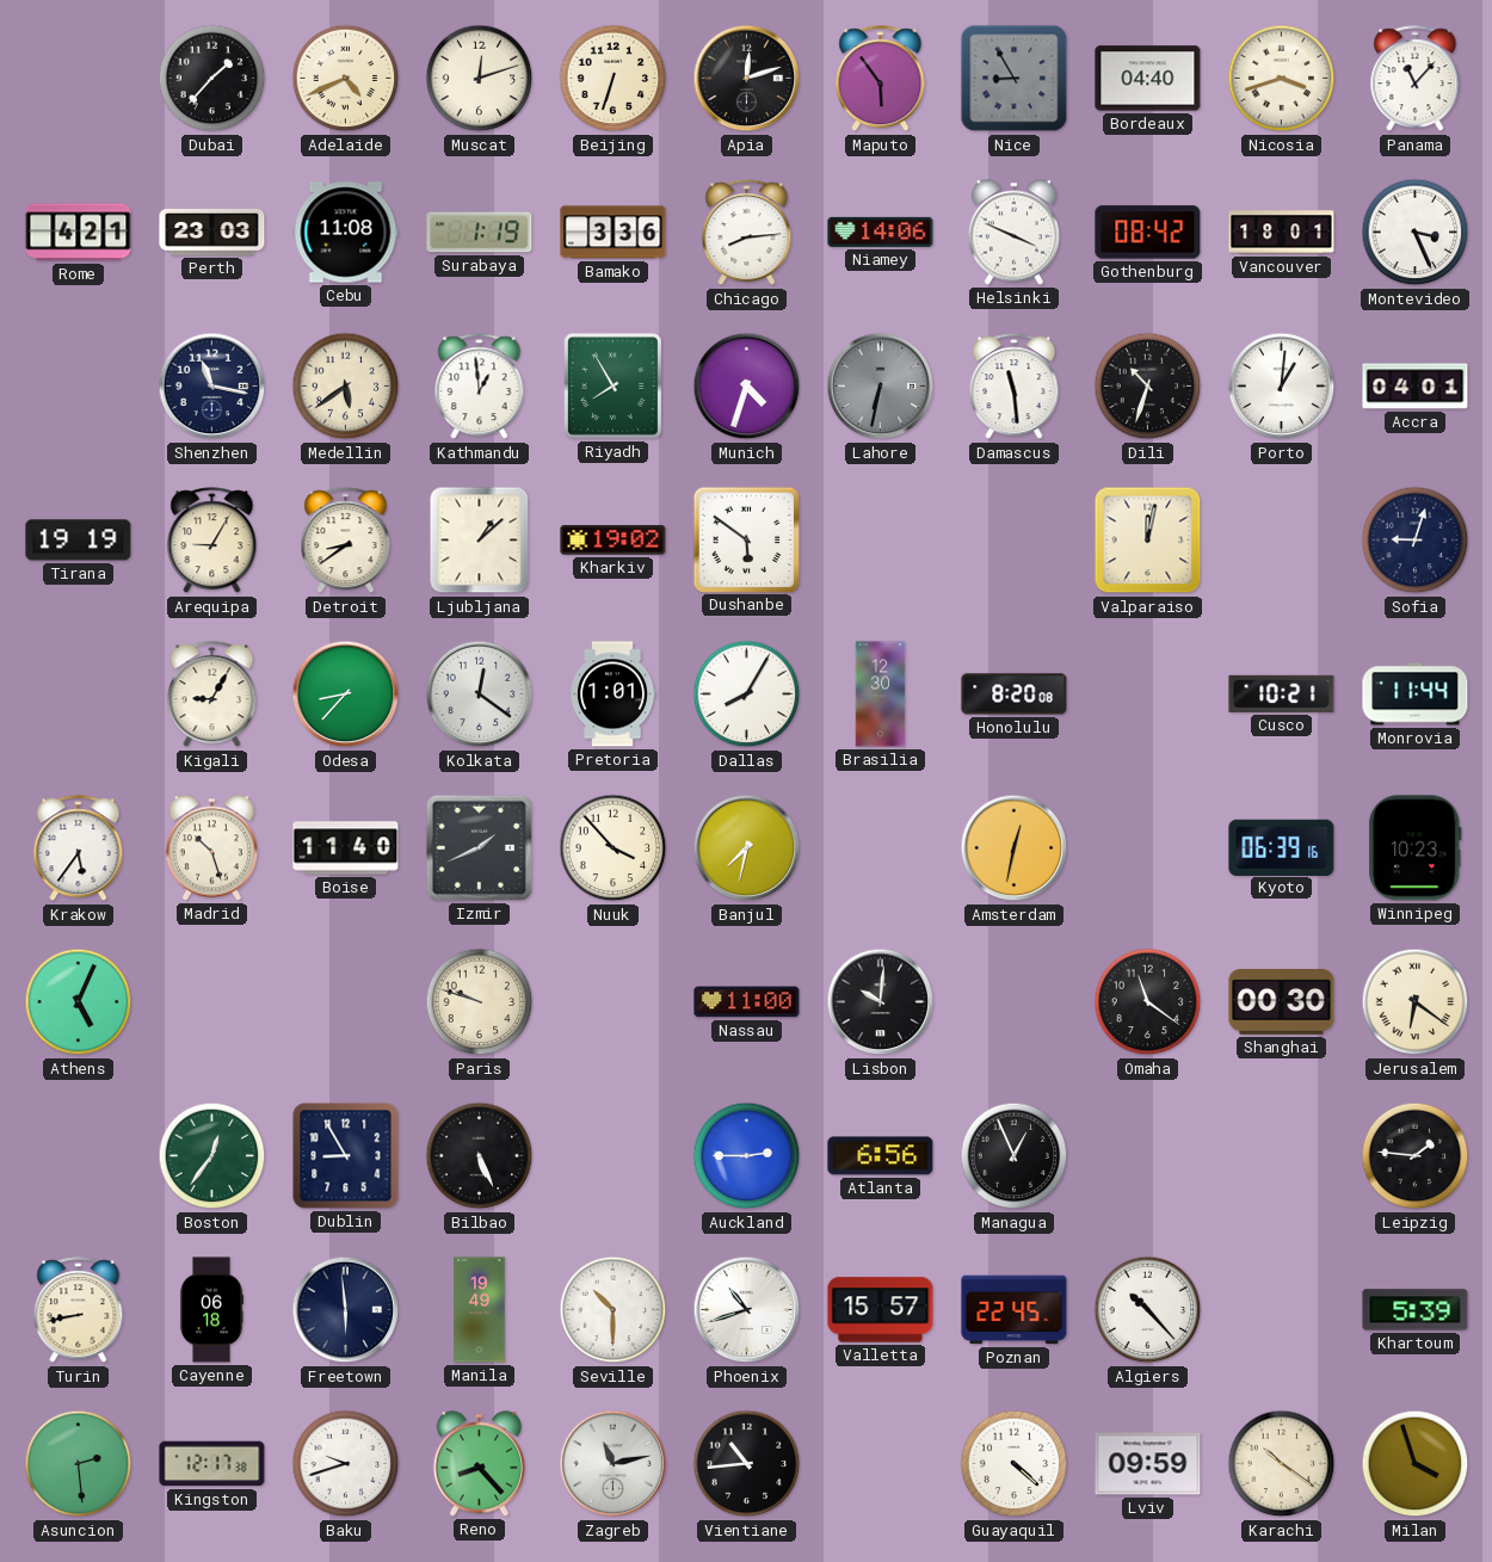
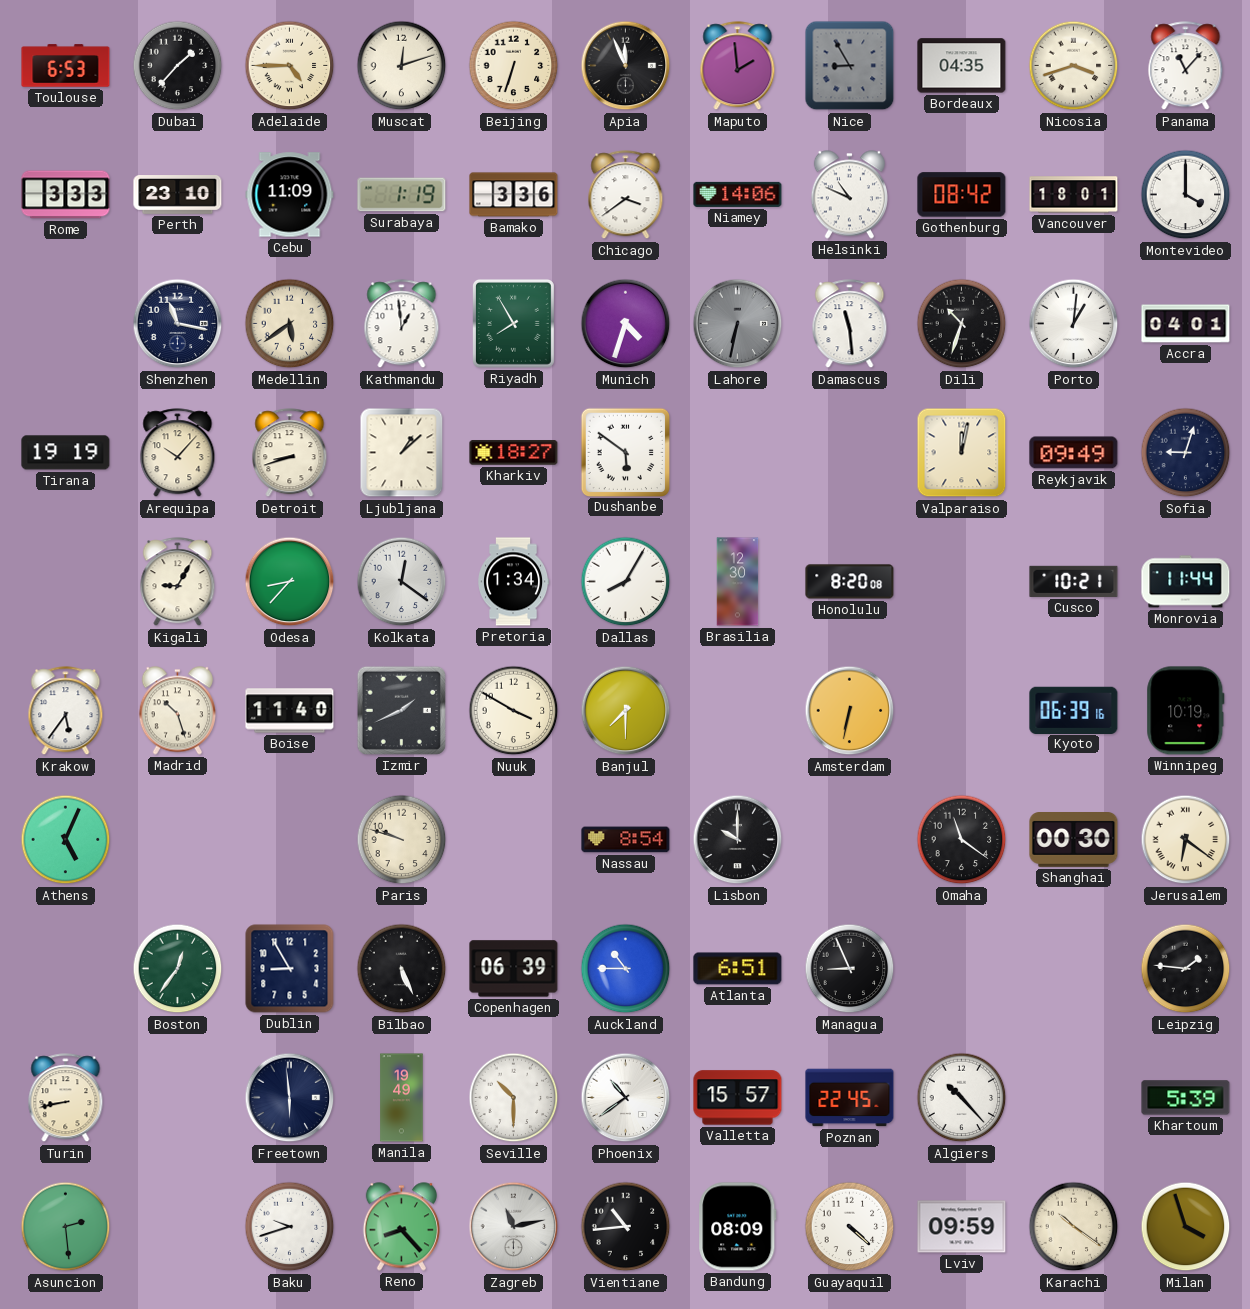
Toulouse: none -> 6:53 (66, 66)
Adelaide: 4:41 -> 4:45 (290, 66)
Apia: 12:12 -> 11:56 (626, 66)
Maputo: 5:54 -> 1:59 (738, 66)
Bordeaux: 04:40 -> 04:35 (962, 66)
Rome: 4:21 -> 3:33 (66, 195)
Perth: 23:03 -> 23:10 (178, 195)
Cebu: 11:08 -> 11:09 (290, 195)
Chicago: 8:14 -> 3:39 (626, 195)
Helsinki: 3:49 -> 10:49 (849, 195)
Montevideo: 3:26 -> 4:00 (1186, 195)
Arequipa: 9:05 -> 10:07 (178, 453)
Detroit: 8:39 -> 8:42 (290, 453)
Kharkiv: 19:02 -> 18:27 (514, 453)
Reykjavik: none -> 09:49 (1074, 453)
Pretoria: 1:01 -> 1:34 (513, 582)
Nuuk: 3:53 -> 3:50 (514, 711)
Banjul: 7:32 -> 7:30 (626, 711)
Amsterdam: 12:32 -> 6:32 (850, 711)
Winnipeg: 10:23 -> 10:19 (1186, 711)
Nassau: 11:00 -> 8:54 (626, 840)
Lisbon: 10:01 -> 10:00 (738, 840)
Copenhagen: none -> 06:39 (514, 969)
Auckland: 2:45 -> 10:45 (626, 969)
Atlanta: 6:56 -> 6:51 (738, 969)
Managua: 12:56 -> 8:56 (850, 969)
Cayenne: 06:18 -> none (211, 1310)
Phoenix: 10:42 -> 10:39 (626, 1098)
Kingston: 12:17 -> none (212, 1464)
Bandung: none -> 08:09 (738, 1227)
